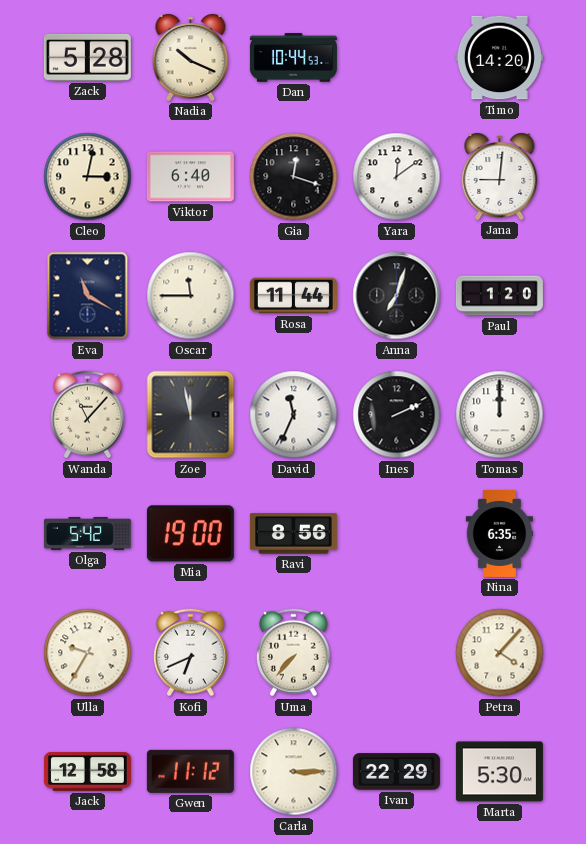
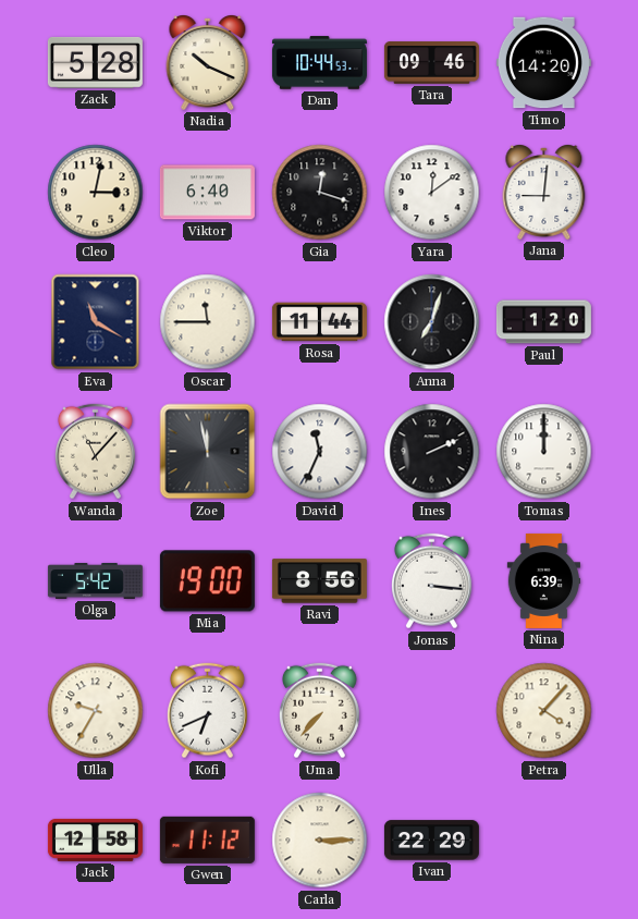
Tara: none -> 09:46 (431, 63)
Jonas: none -> 3:16 (431, 581)
Nina: 6:35 -> 6:39 (543, 580)
Marta: 5:30 -> none (499, 772)
